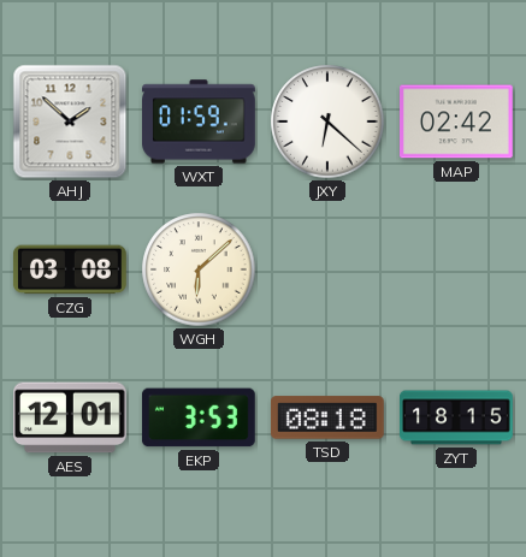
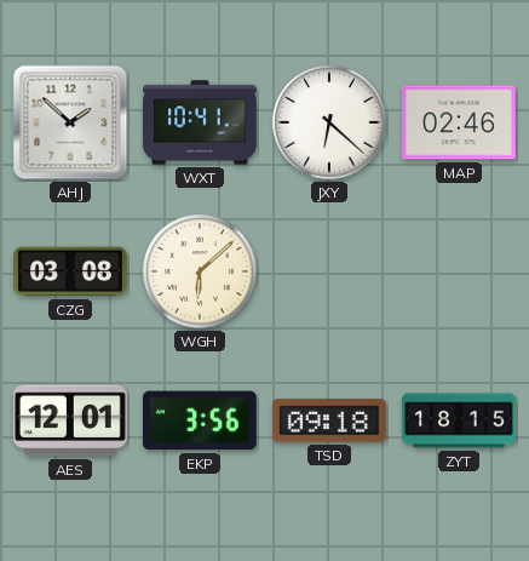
WXT: 01:59 -> 10:41 (201, 122)
MAP: 02:42 -> 02:46 (460, 122)
EKP: 3:53 -> 3:56 (200, 420)
TSD: 08:18 -> 09:18 (330, 420)
